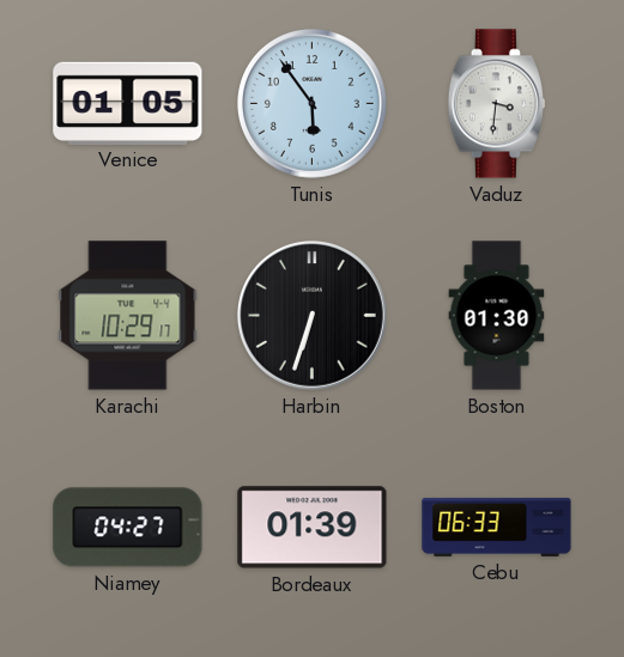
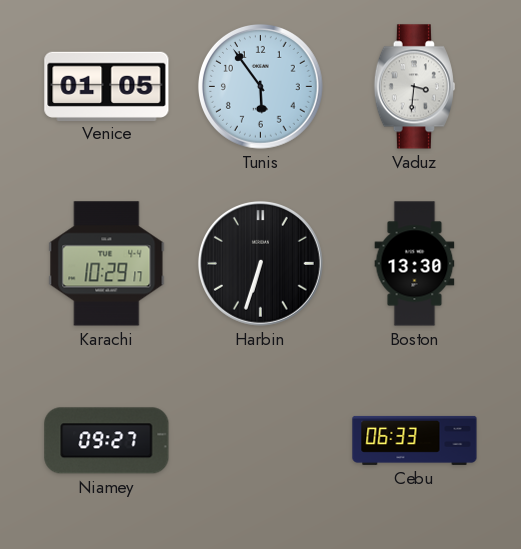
Boston: 01:30 -> 13:30 (415, 264)
Niamey: 04:27 -> 09:27 (107, 441)
Bordeaux: 01:39 -> none (313, 528)
